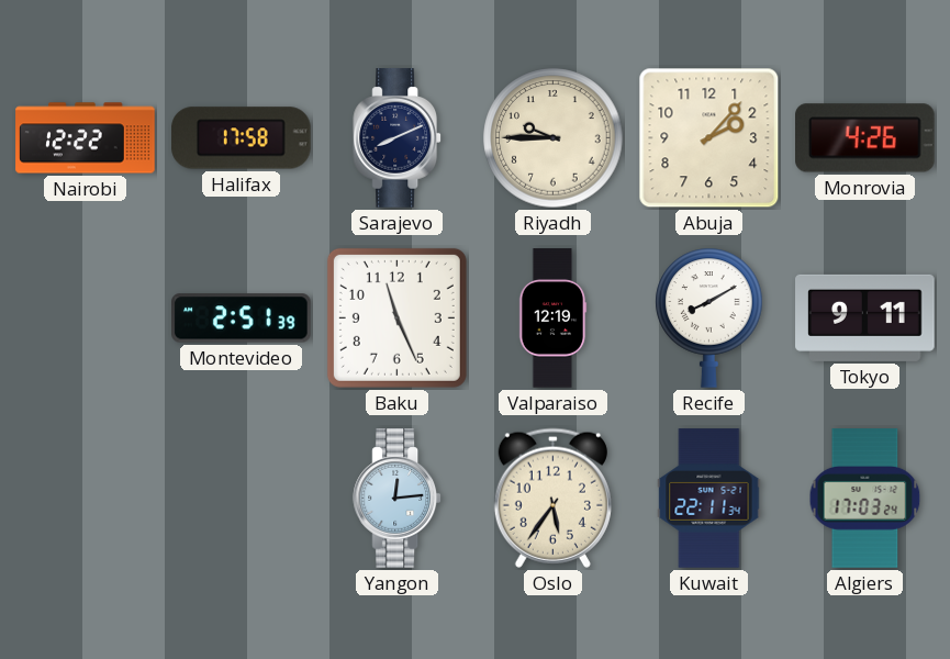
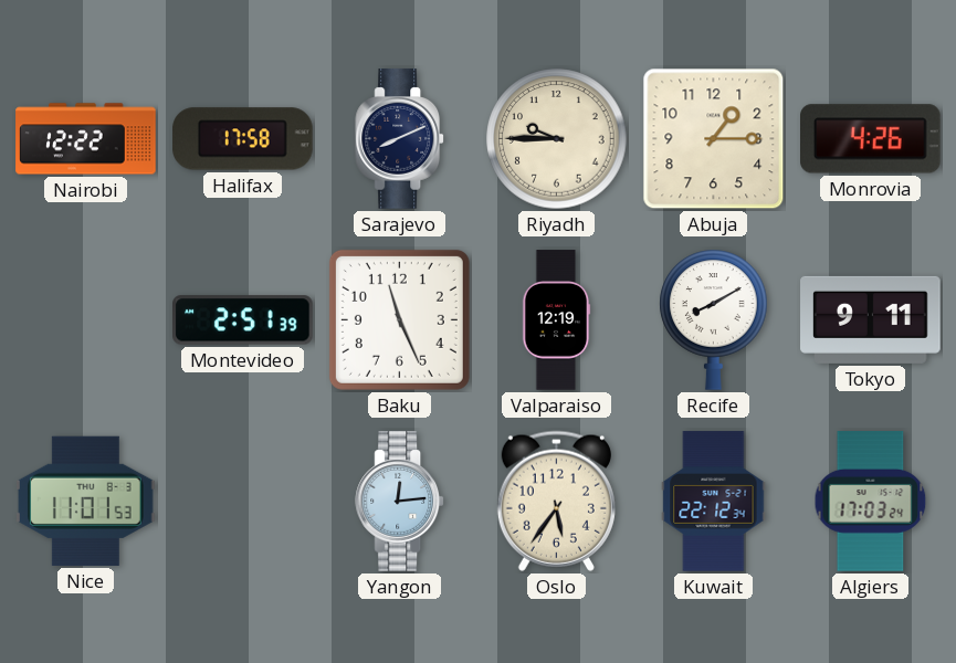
Abuja: 2:07 -> 1:15 (714, 139)
Nice: none -> 11:01 (86, 501)
Kuwait: 22:11 -> 22:12 (714, 502)
